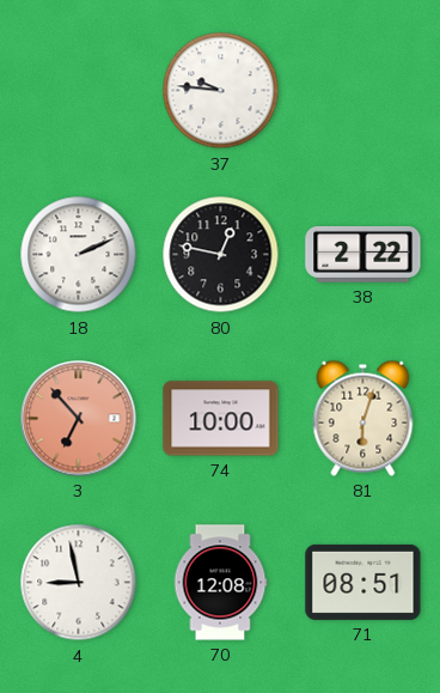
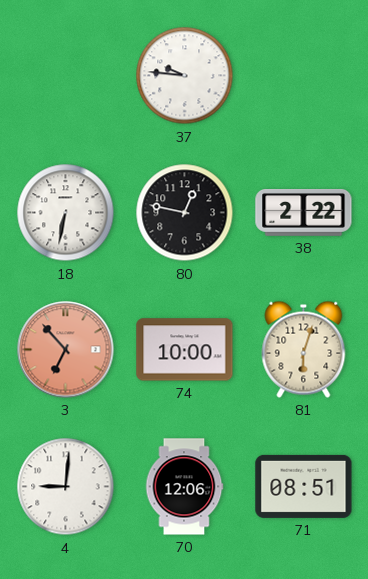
18: 2:11 -> 6:32 (66, 213)
4: 8:58 -> 9:01 (66, 487)
70: 12:08 -> 12:06 (184, 487)
